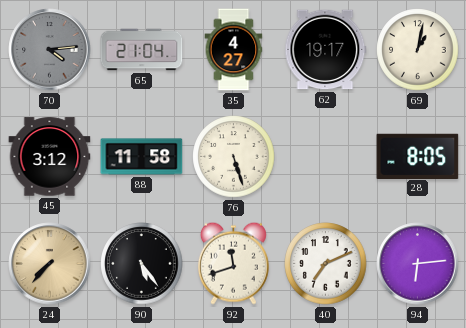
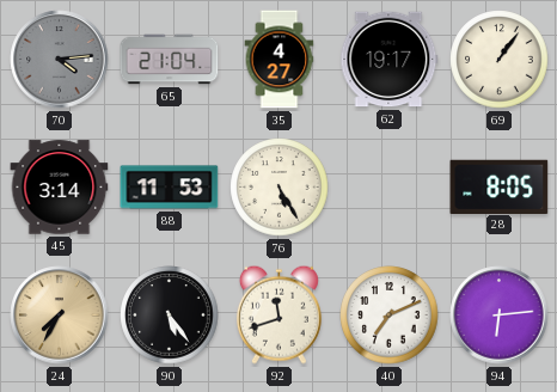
69: 1:02 -> 1:06 (500, 60)
45: 3:12 -> 3:14 (60, 188)
88: 11:58 -> 11:53 (170, 188)
76: 5:27 -> 5:25 (280, 188)
24: 7:37 -> 7:35 (60, 316)
